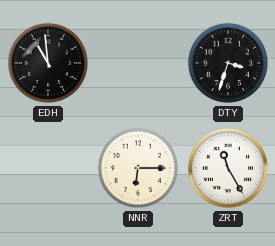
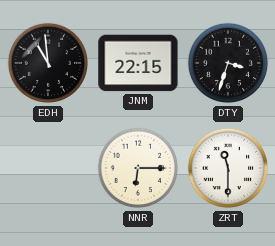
JNM: none -> 22:15 (138, 63)
ZRT: 11:25 -> 11:30 (228, 168)
